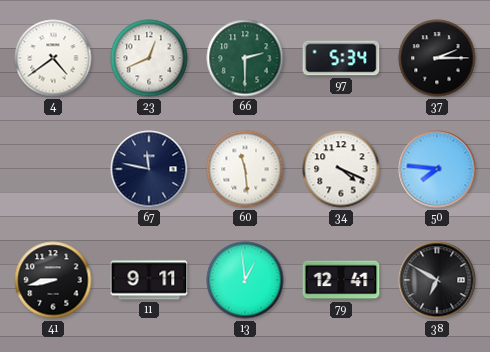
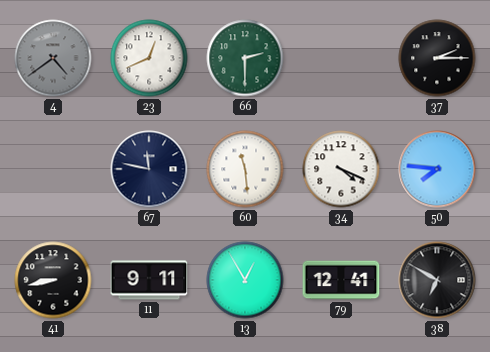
4 dial: white -> grey (53, 58)
97: 5:34 -> none (341, 58)
13: 12:59 -> 12:55 (245, 280)
